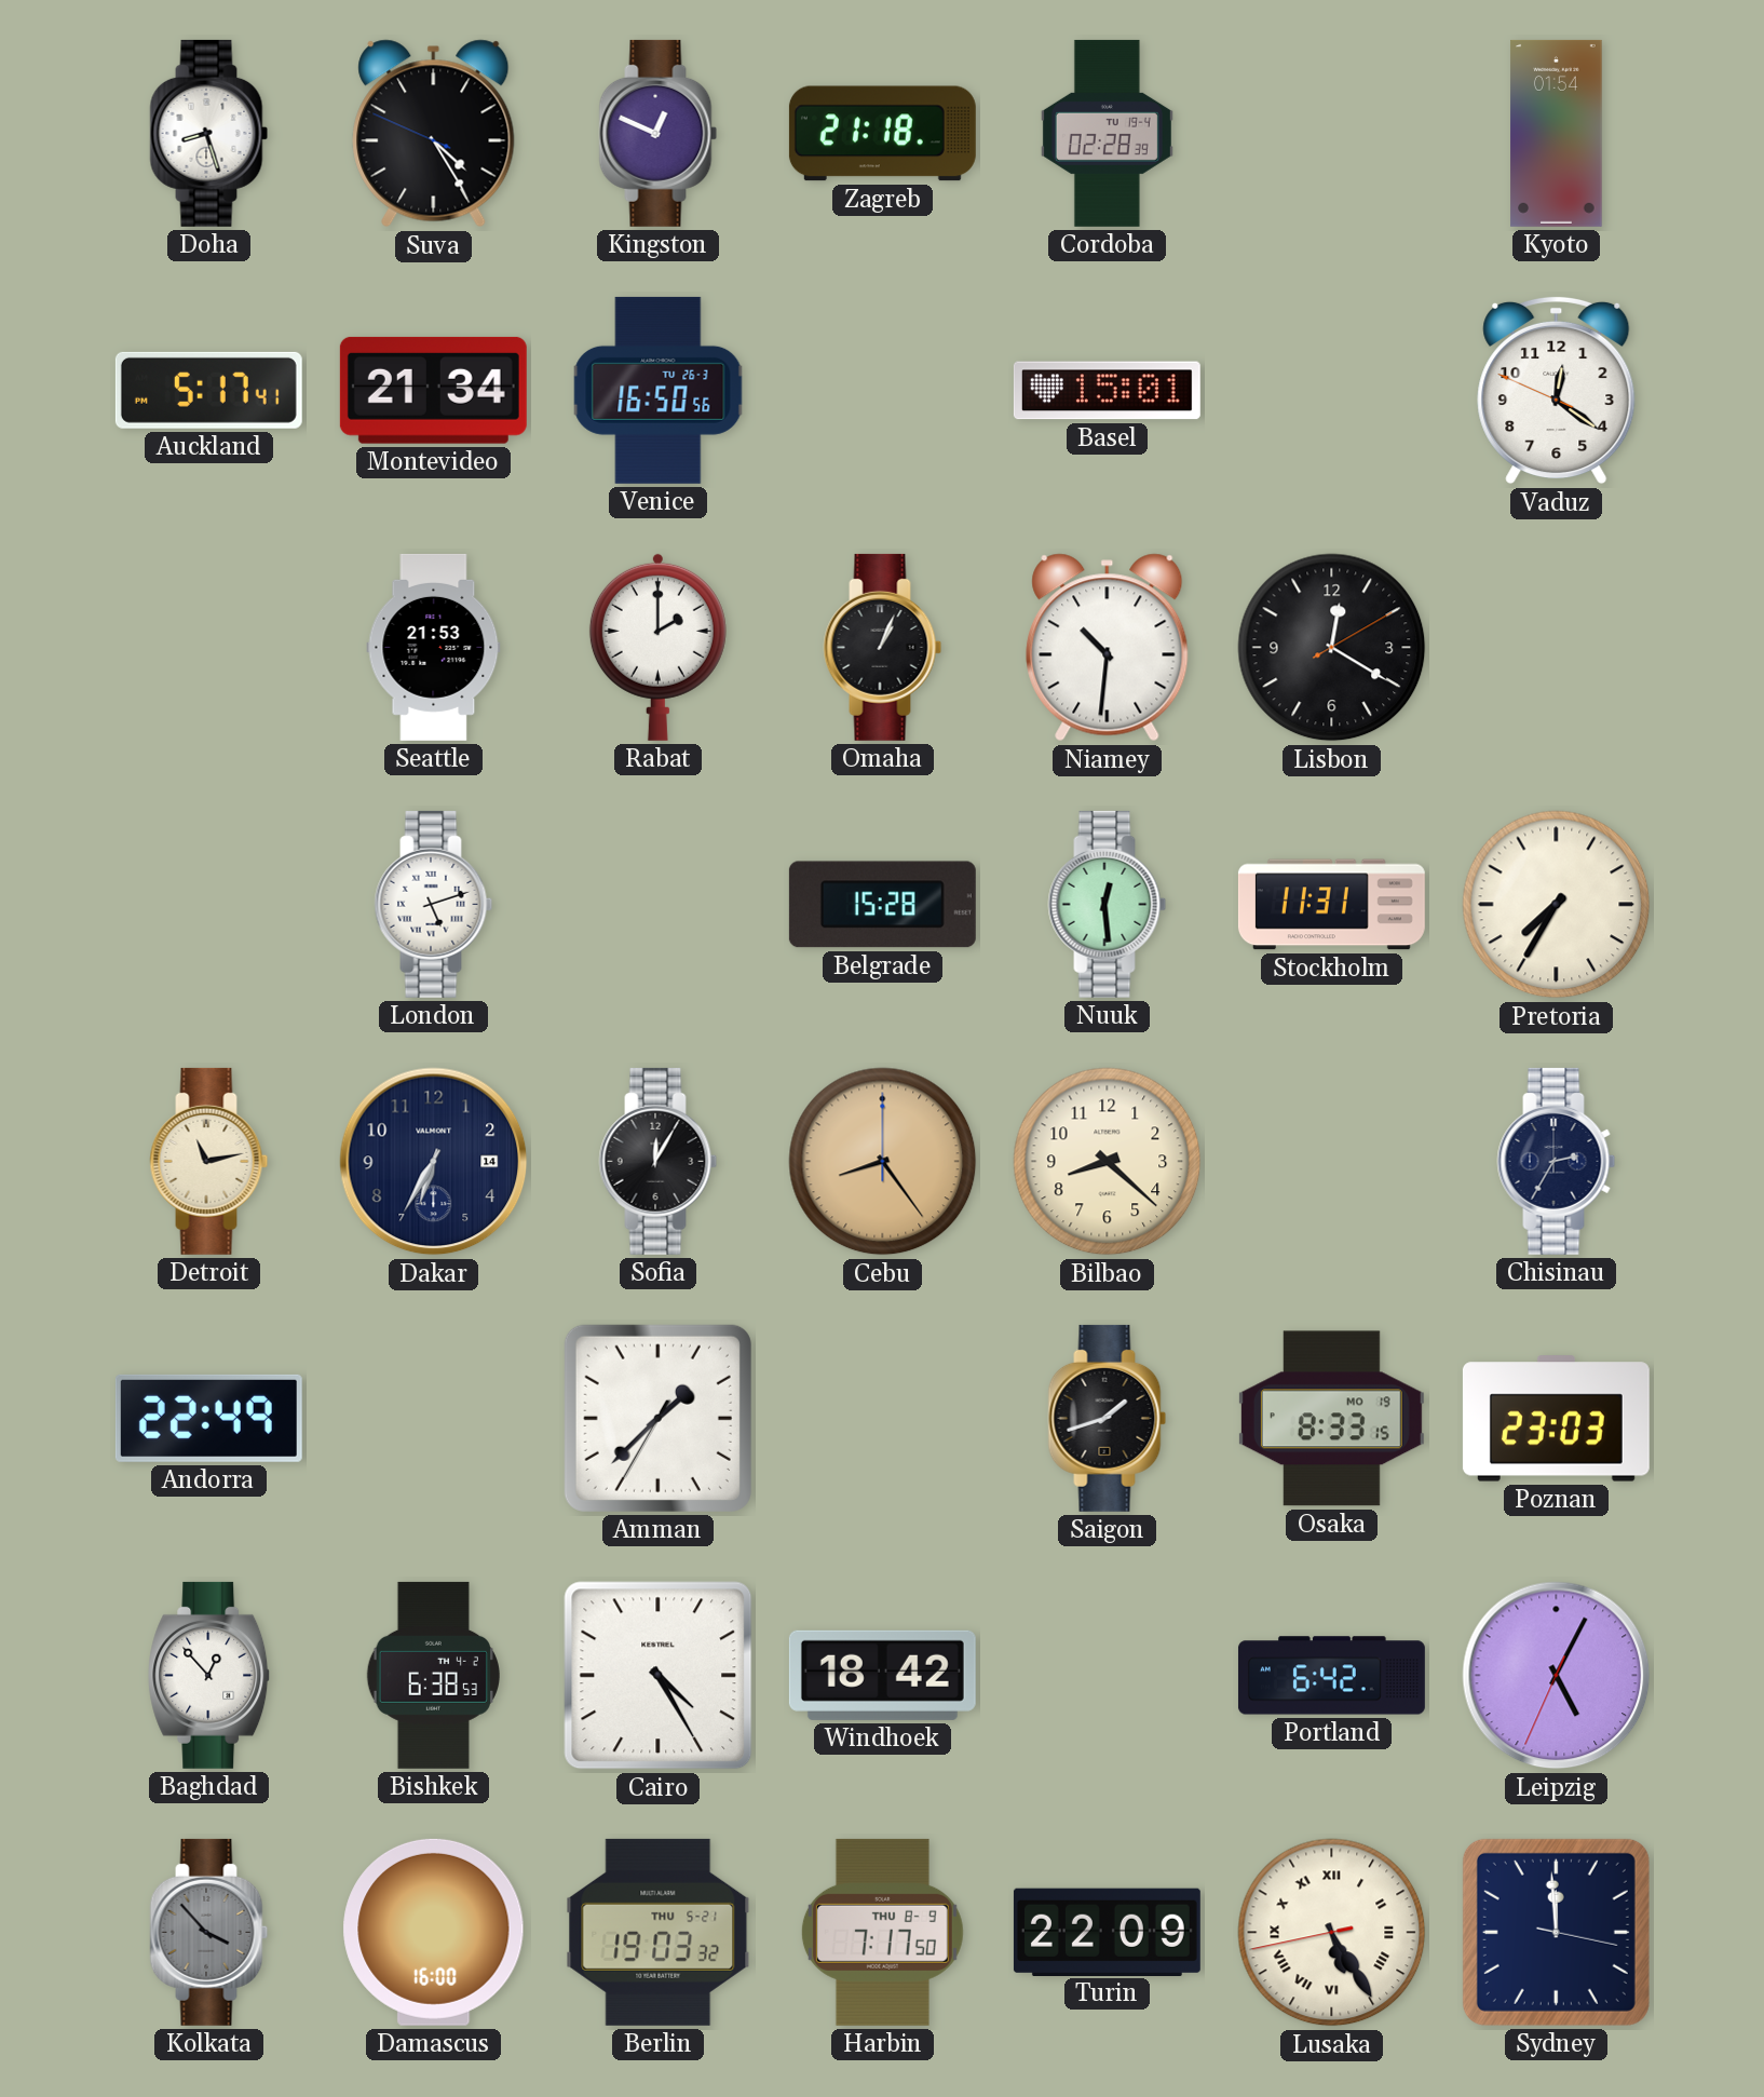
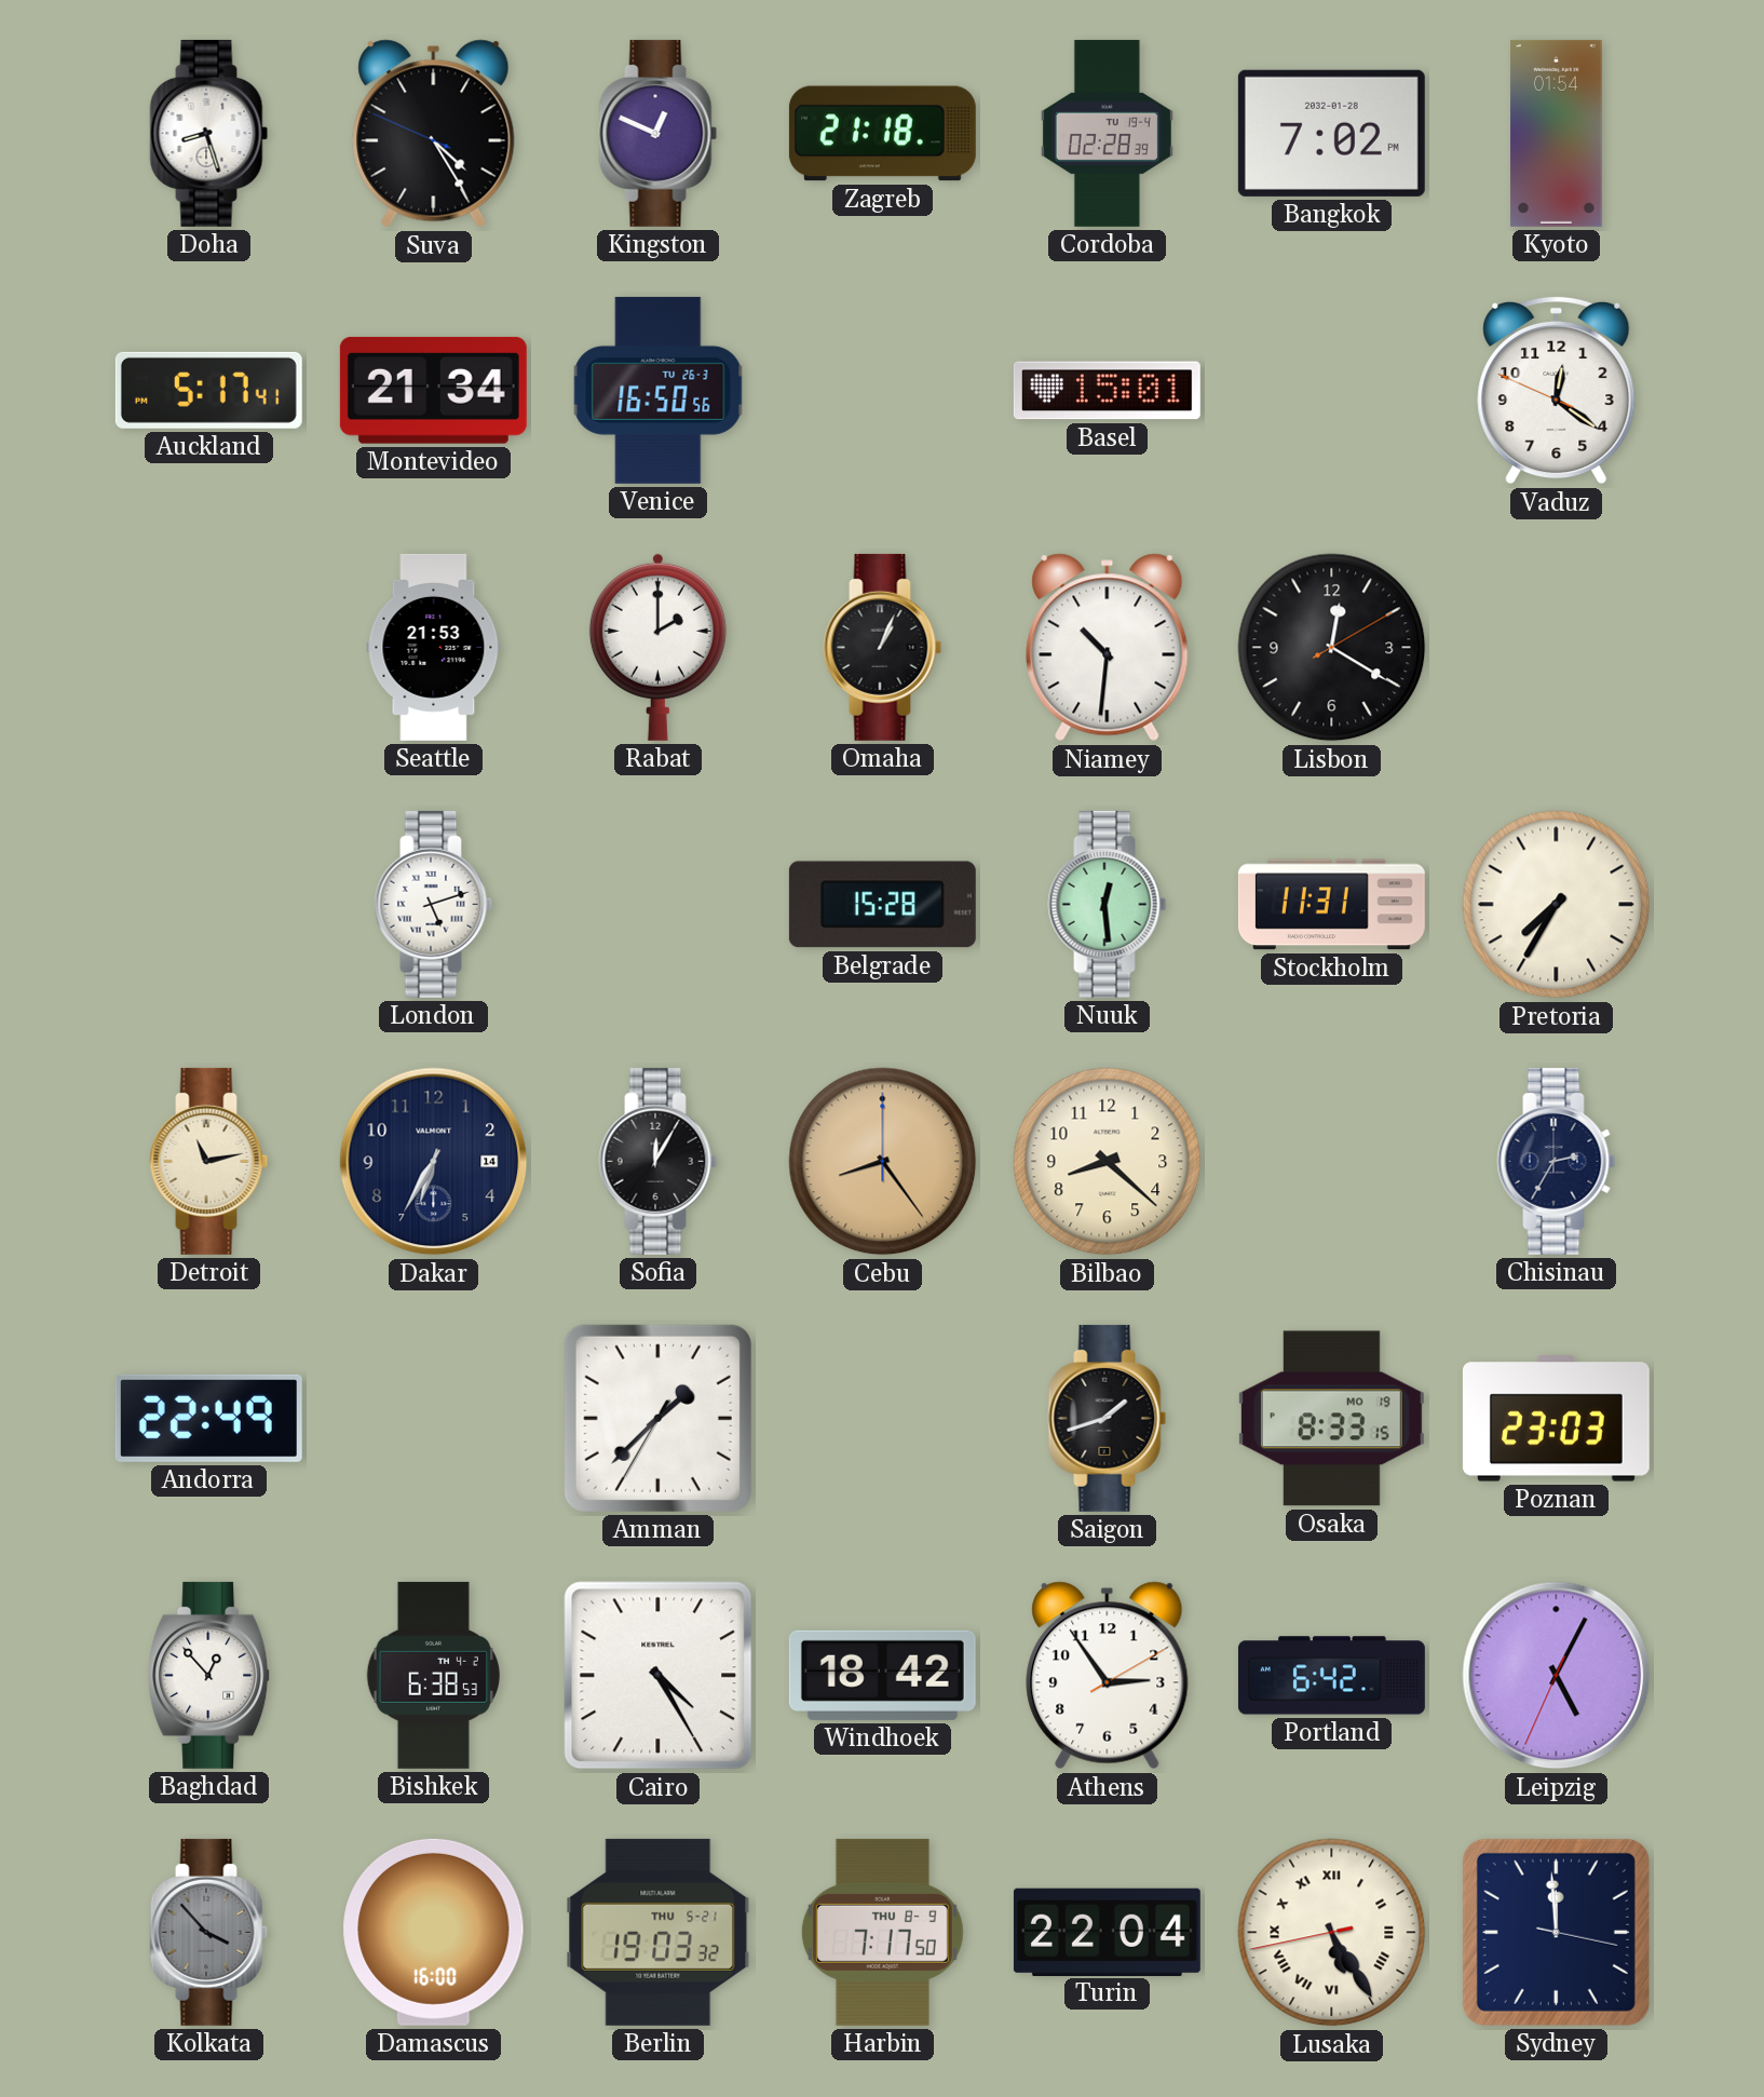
Bangkok: none -> 7:02 (1331, 133)
Athens: none -> 2:54 (1108, 1676)
Turin: 22:09 -> 22:04 (1107, 1932)
